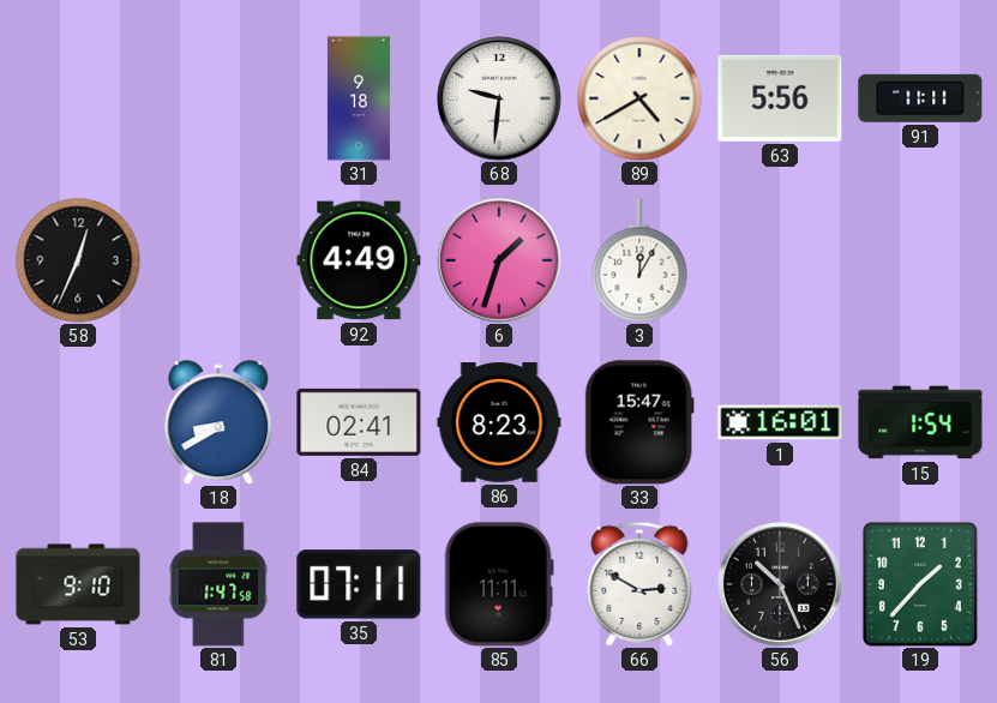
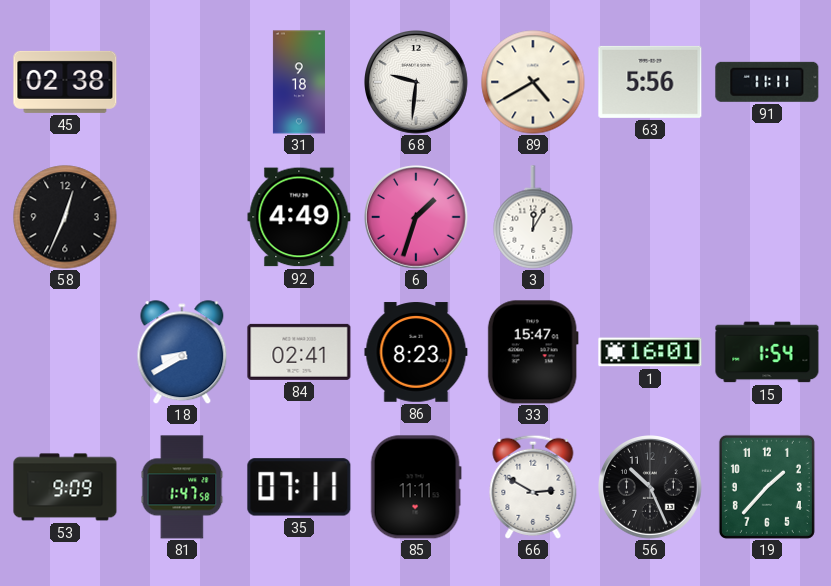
45: none -> 02:38 (65, 82)
53: 9:10 -> 9:09 (65, 487)
